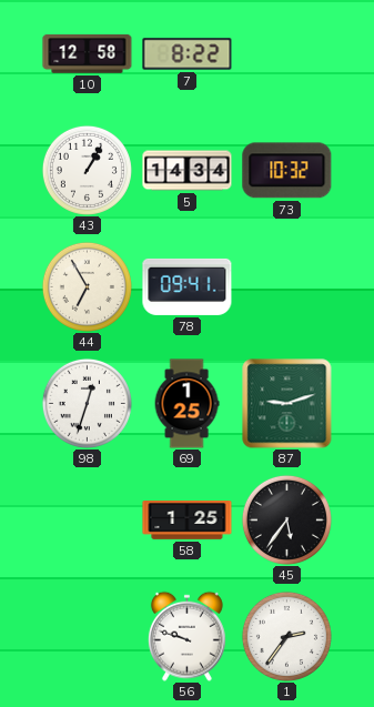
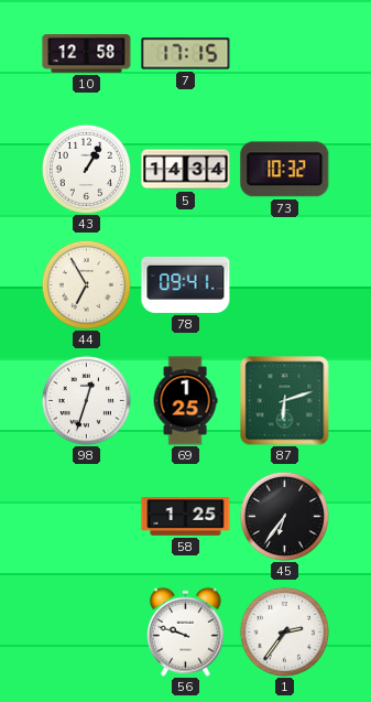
7: 8:22 -> 17:15 (186, 54)
87: 9:12 -> 6:12 (285, 401)
45: 5:36 -> 6:36 (284, 516)
